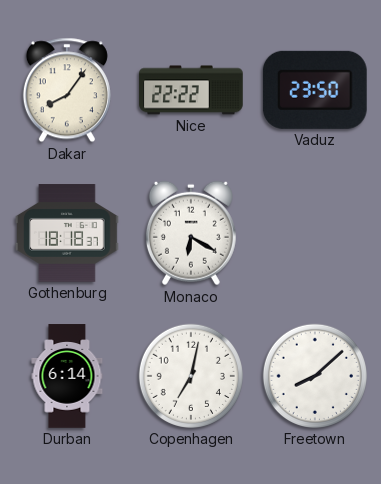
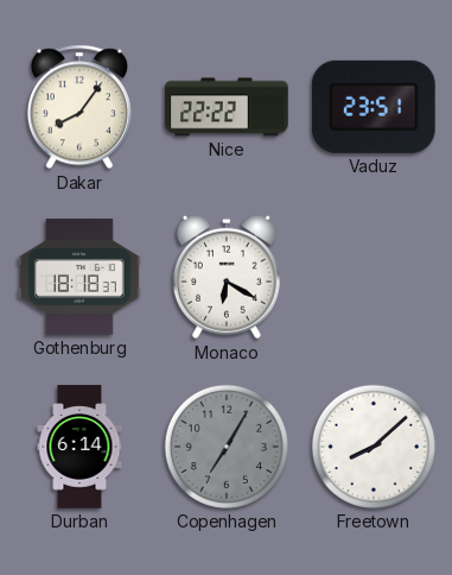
Vaduz: 23:50 -> 23:51 (374, 107)
Copenhagen: 7:02 -> 7:05 (227, 447)
Copenhagen dial: white -> grey (227, 447)
